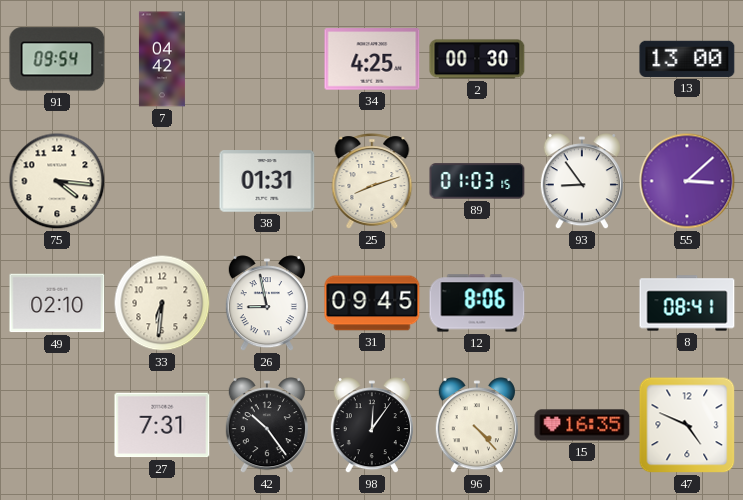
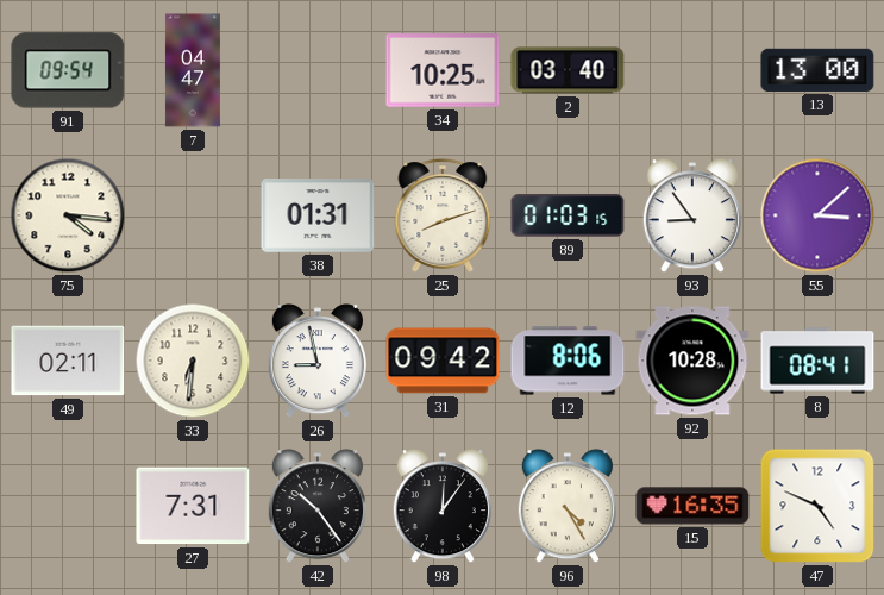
7: 04:42 -> 04:47 (193, 70)
34: 4:25 -> 10:25 (443, 70)
2: 00:30 -> 03:40 (568, 70)
49: 02:10 -> 02:11 (68, 361)
31: 09:45 -> 09:42 (443, 361)
92: none -> 10:28 (692, 361)
96: 4:23 -> 4:25 (568, 507)
